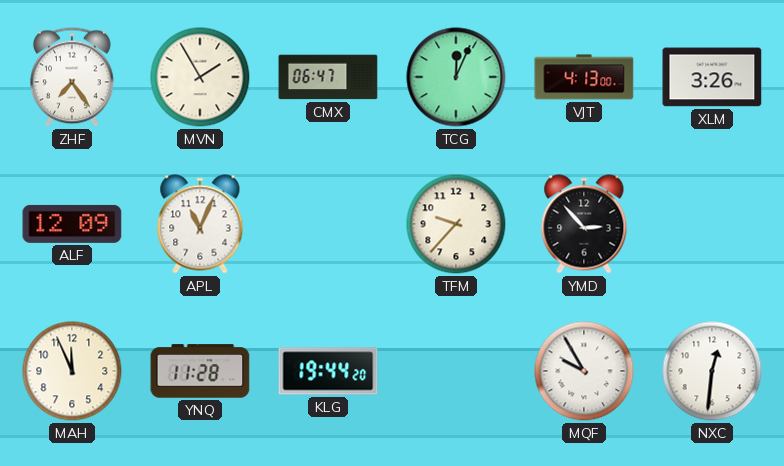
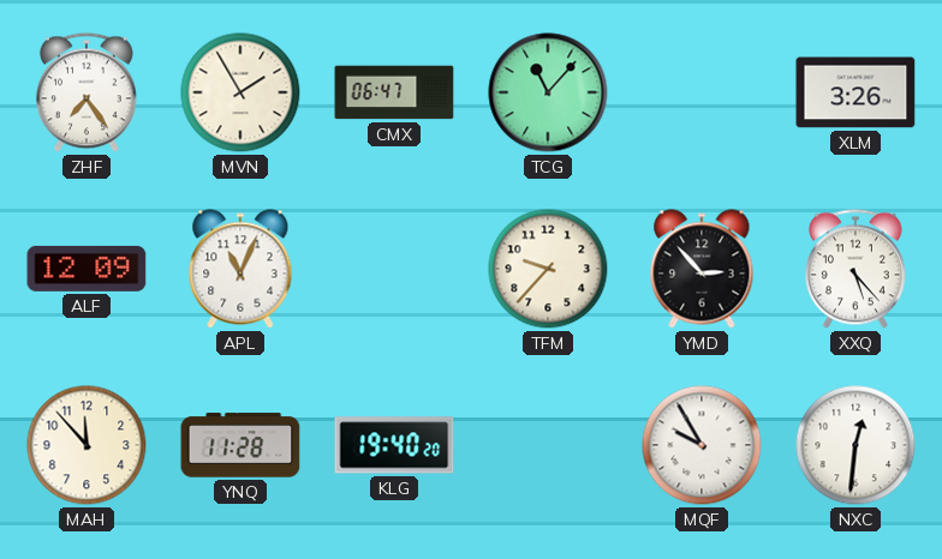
TCG: 12:04 -> 11:07 (548, 92)
VJT: 4:13 -> none (584, 77)
XXQ: none -> 5:23 (855, 269)
MAH: 11:56 -> 11:53 (87, 445)
KLG: 19:44 -> 19:40 (394, 445)
